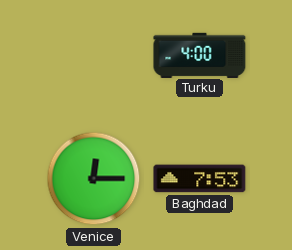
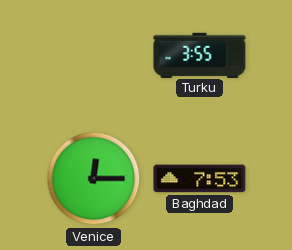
Turku: 4:00 -> 3:55 (200, 55)
